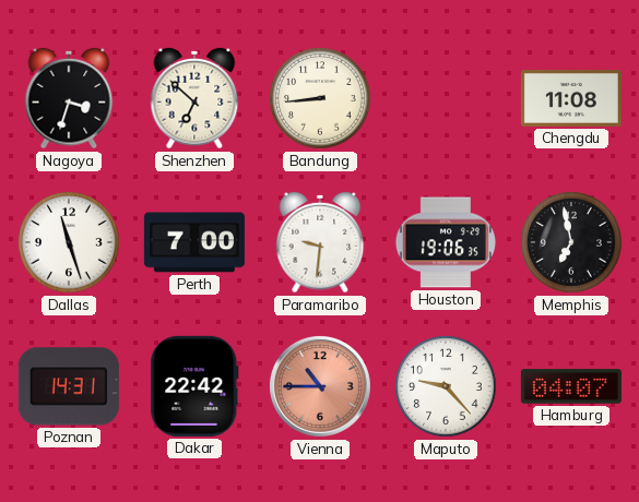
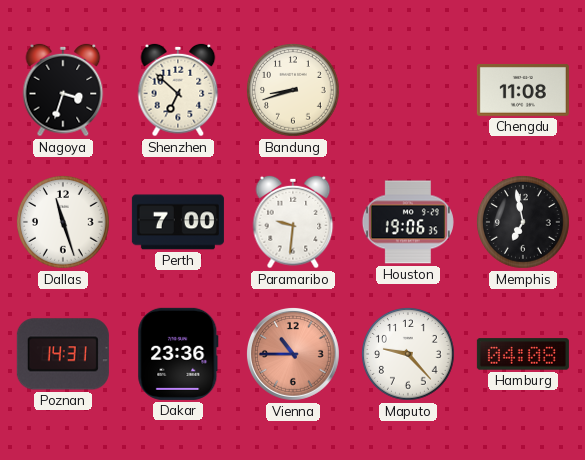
Bandung: 8:44 -> 8:42 (294, 91)
Dakar: 22:42 -> 23:36 (178, 354)
Hamburg: 04:07 -> 04:08 (523, 354)
